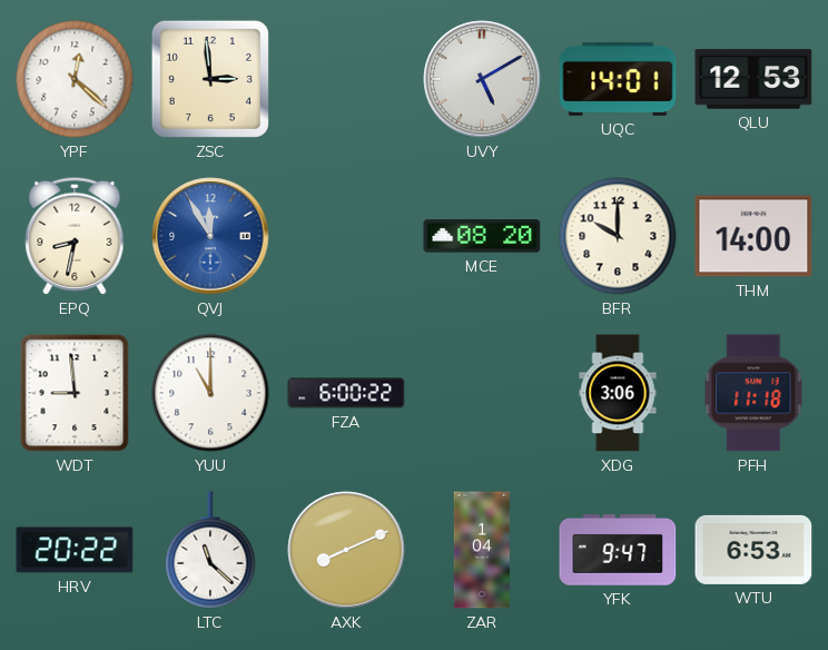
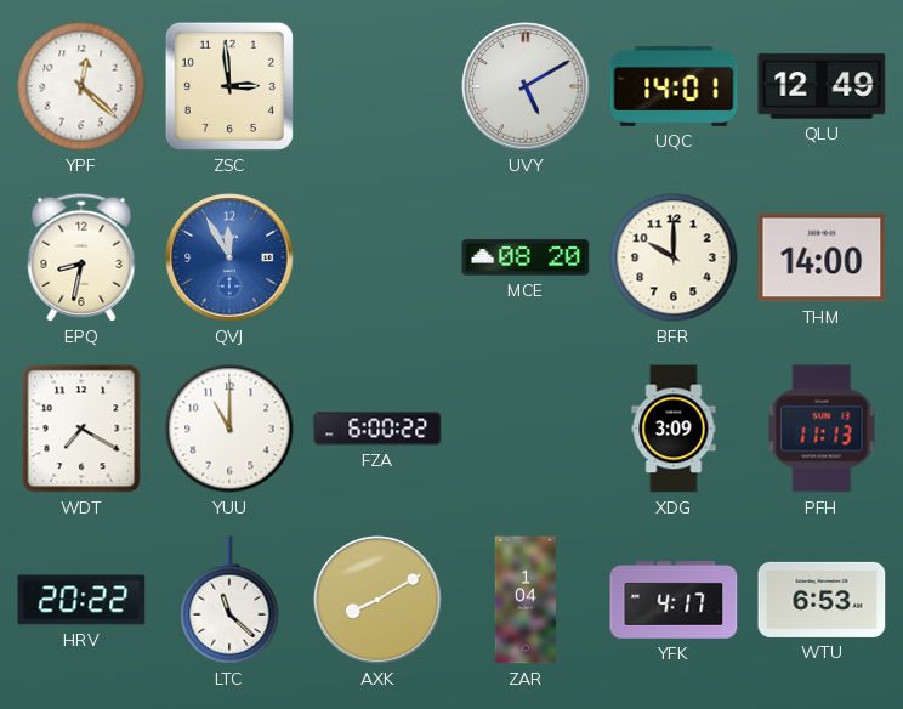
QLU: 12:53 -> 12:49 (822, 86)
WDT: 8:59 -> 7:20 (81, 429)
XDG: 3:06 -> 3:09 (674, 429)
PFH: 11:18 -> 11:13 (822, 429)
AXK: 8:11 -> 8:10 (377, 600)
YFK: 9:47 -> 4:17 (674, 601)
